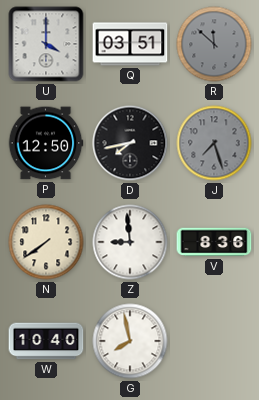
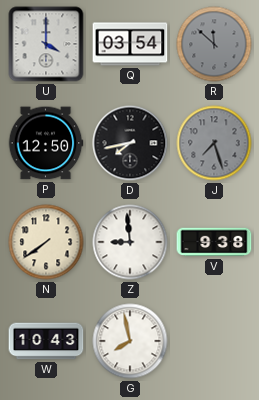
Q: 03:51 -> 03:54 (130, 44)
V: 8:36 -> 9:38 (214, 242)
W: 10:40 -> 10:43 (46, 341)
